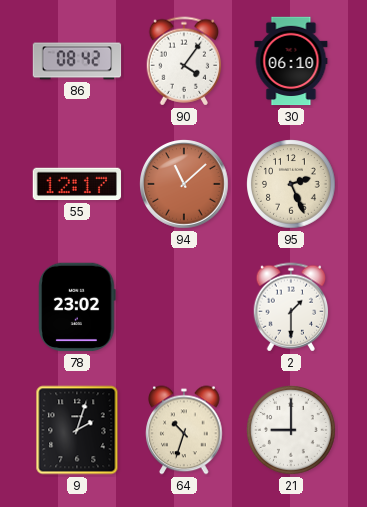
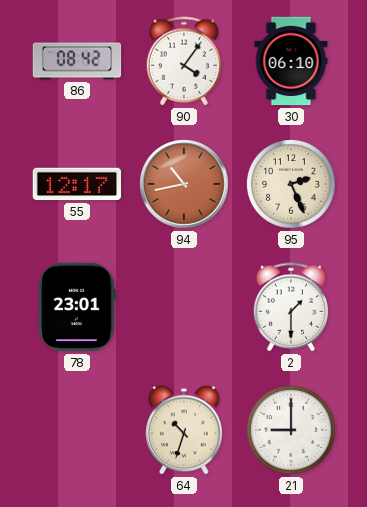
94: 11:08 -> 10:43 (184, 184)
78: 23:02 -> 23:01 (78, 307)
9: 2:03 -> none (77, 430)
